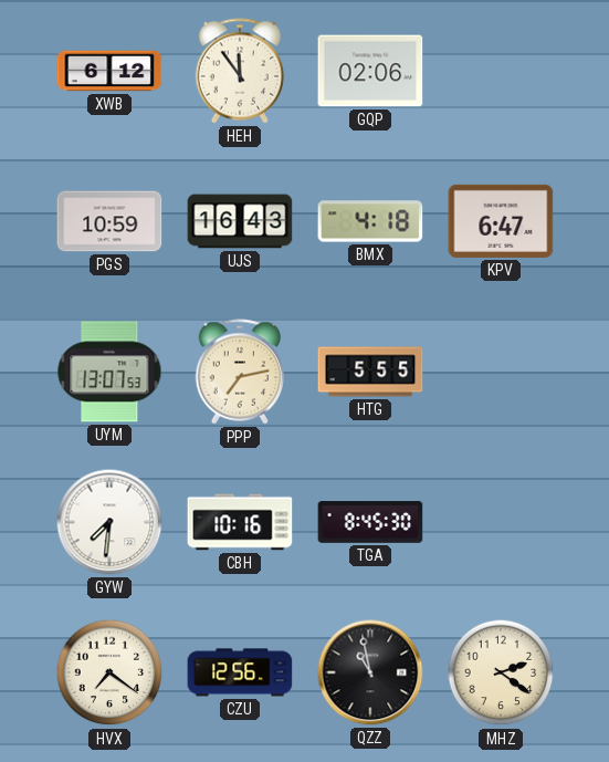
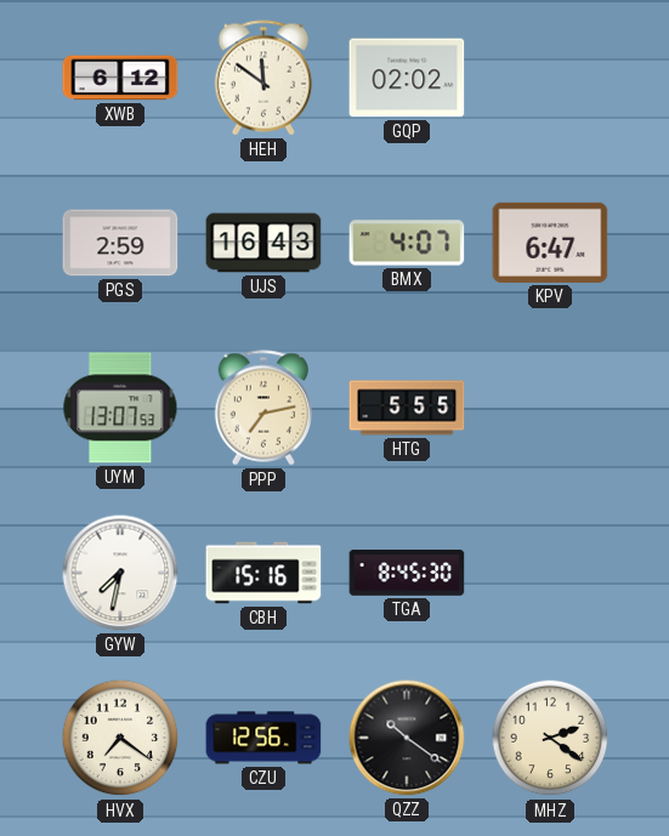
HEH: 11:54 -> 11:51 (263, 78)
GQP: 02:06 -> 02:02 (407, 78)
PGS: 10:59 -> 2:59 (120, 243)
BMX: 4:18 -> 4:07 (407, 243)
GYW: 7:31 -> 7:32 (120, 573)
CBH: 10:16 -> 15:16 (263, 573)
QZZ: 10:58 -> 10:21 (407, 738)
